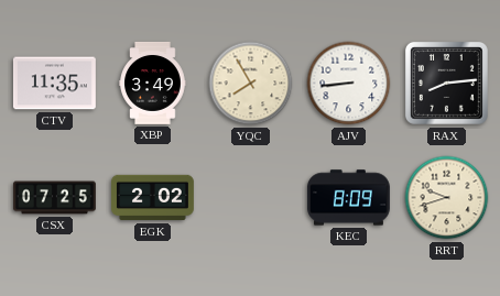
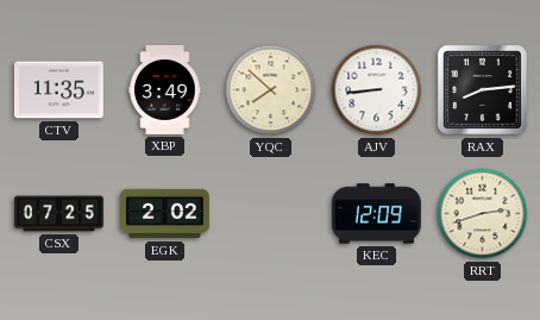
YQC: 7:55 -> 7:52 (271, 90)
KEC: 8:09 -> 12:09 (376, 214)
RRT: 9:42 -> 2:42 (483, 214)
